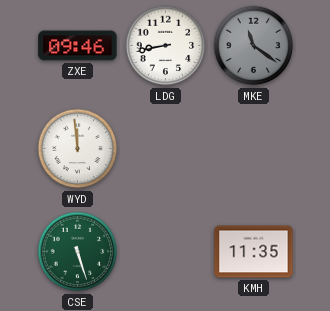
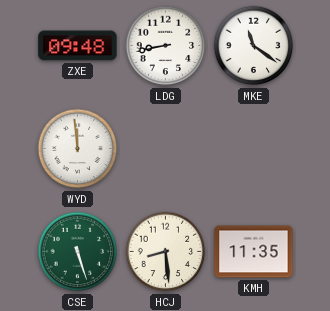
ZXE: 09:46 -> 09:48 (78, 46)
MKE dial: grey -> white (254, 46)
HCJ: none -> 8:29 (166, 252)
